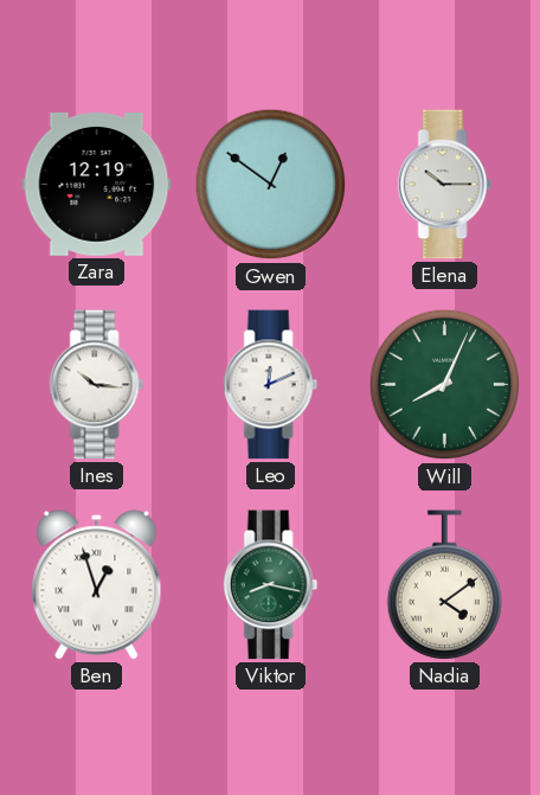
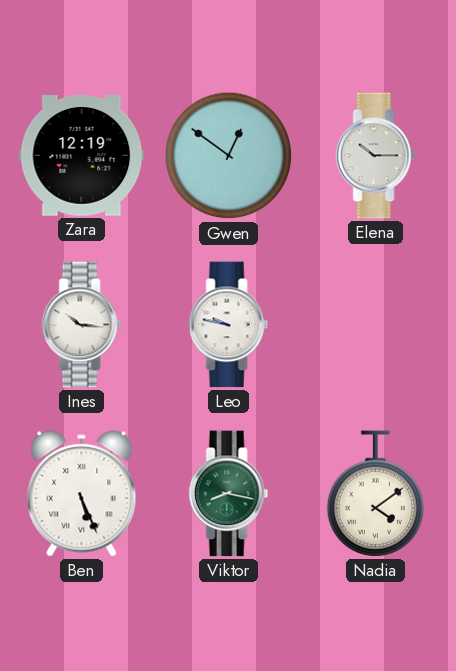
Leo: 12:11 -> 9:47 (229, 325)
Will: 8:04 -> none (445, 385)
Ben: 12:57 -> 5:26 (82, 494)
